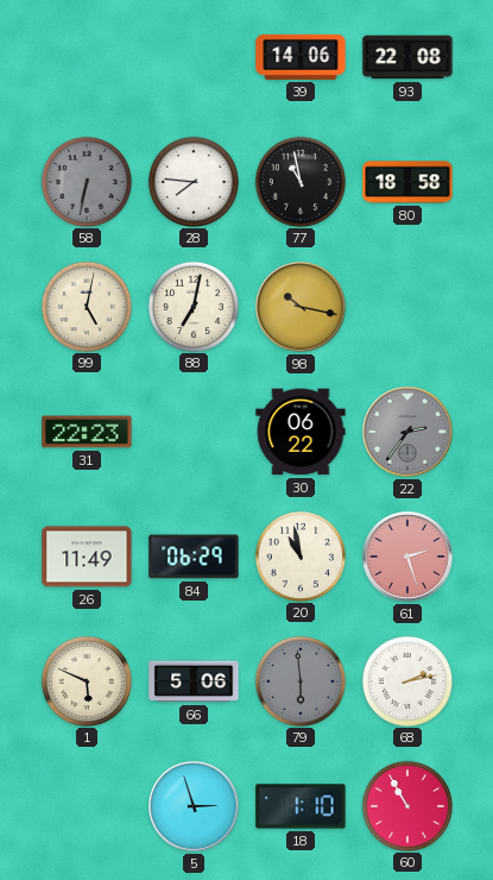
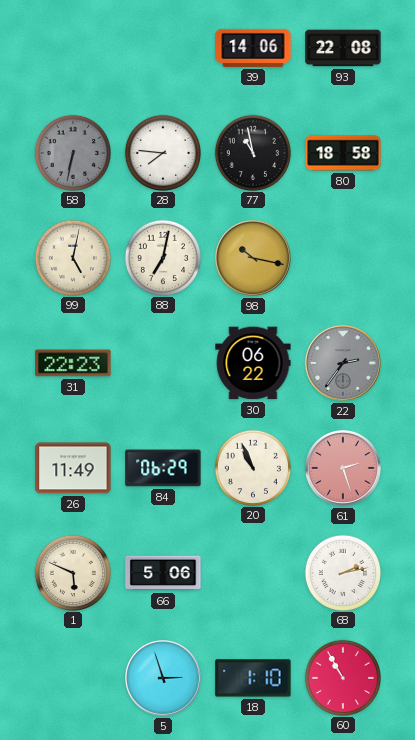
20: 10:58 -> 10:56 (252, 467)
79: 5:59 -> none (299, 680)
